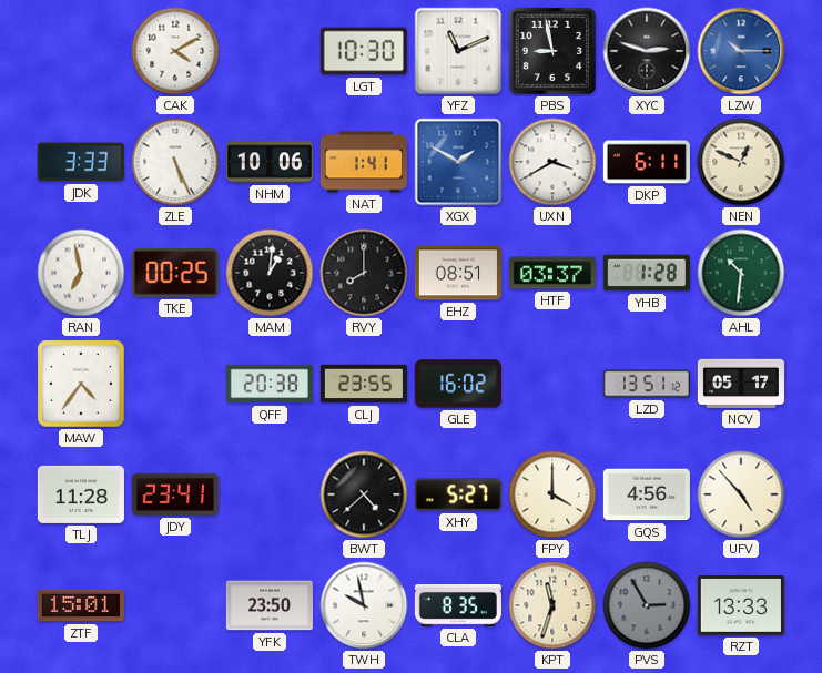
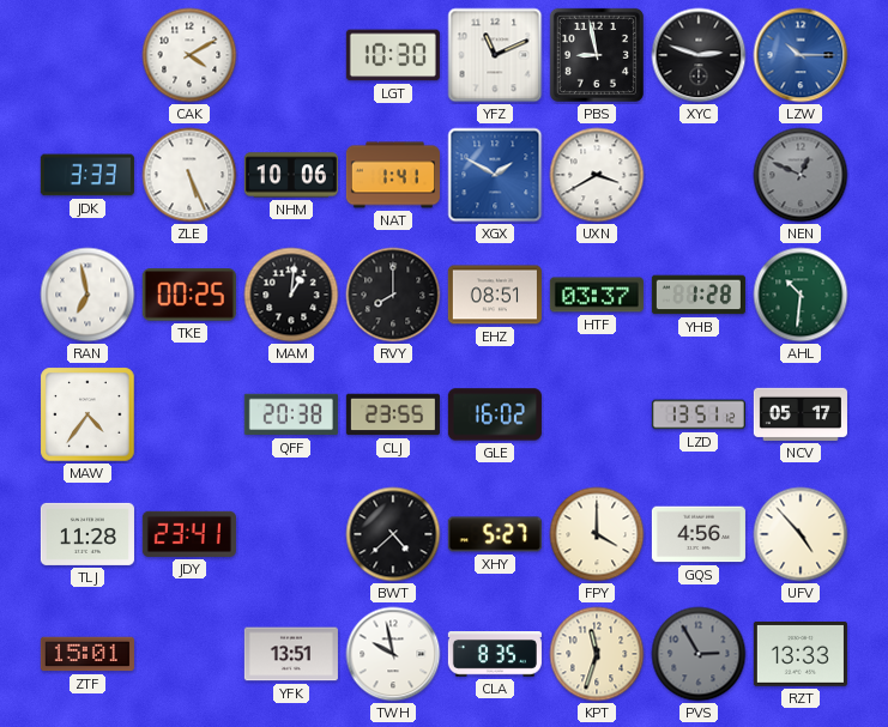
DKP: 6:11 -> none (647, 162)
NEN dial: cream -> grey (801, 175)
YFK: 23:50 -> 13:51 (291, 654)
